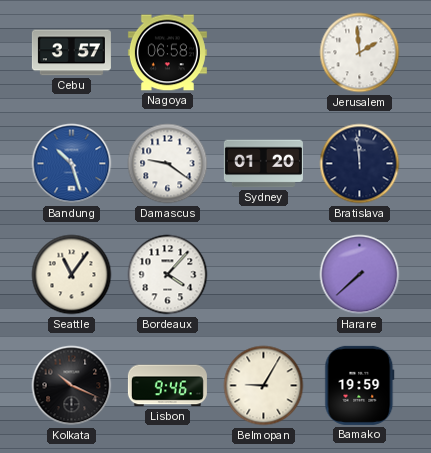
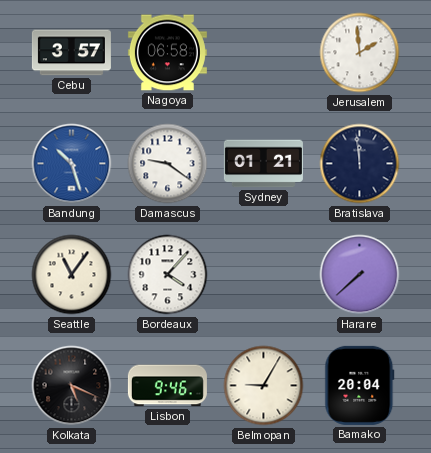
Sydney: 01:20 -> 01:21 (263, 164)
Kolkata: 10:19 -> 5:19 (72, 386)
Bamako: 19:59 -> 20:04 (360, 385)
